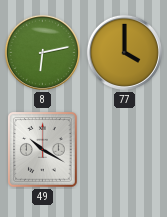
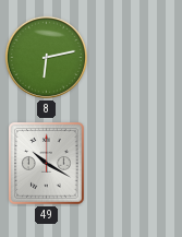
77: 4:00 -> none (124, 52)
